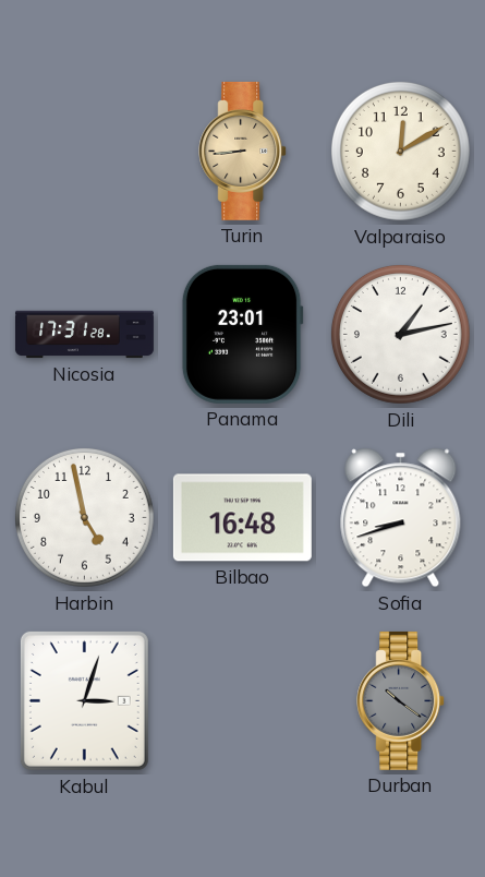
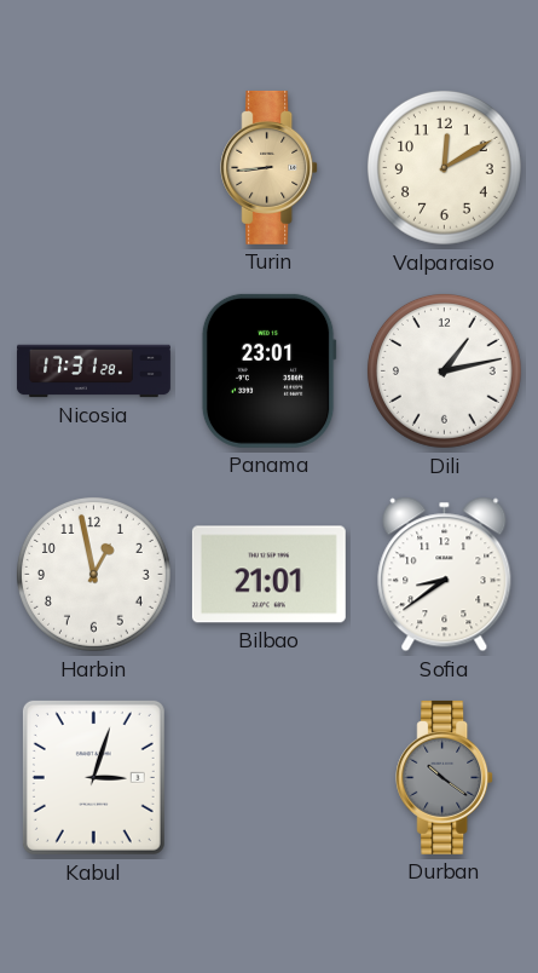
Harbin: 4:58 -> 12:58 (93, 574)
Bilbao: 16:48 -> 21:01 (268, 575)
Sofia: 8:42 -> 8:39 (445, 575)
